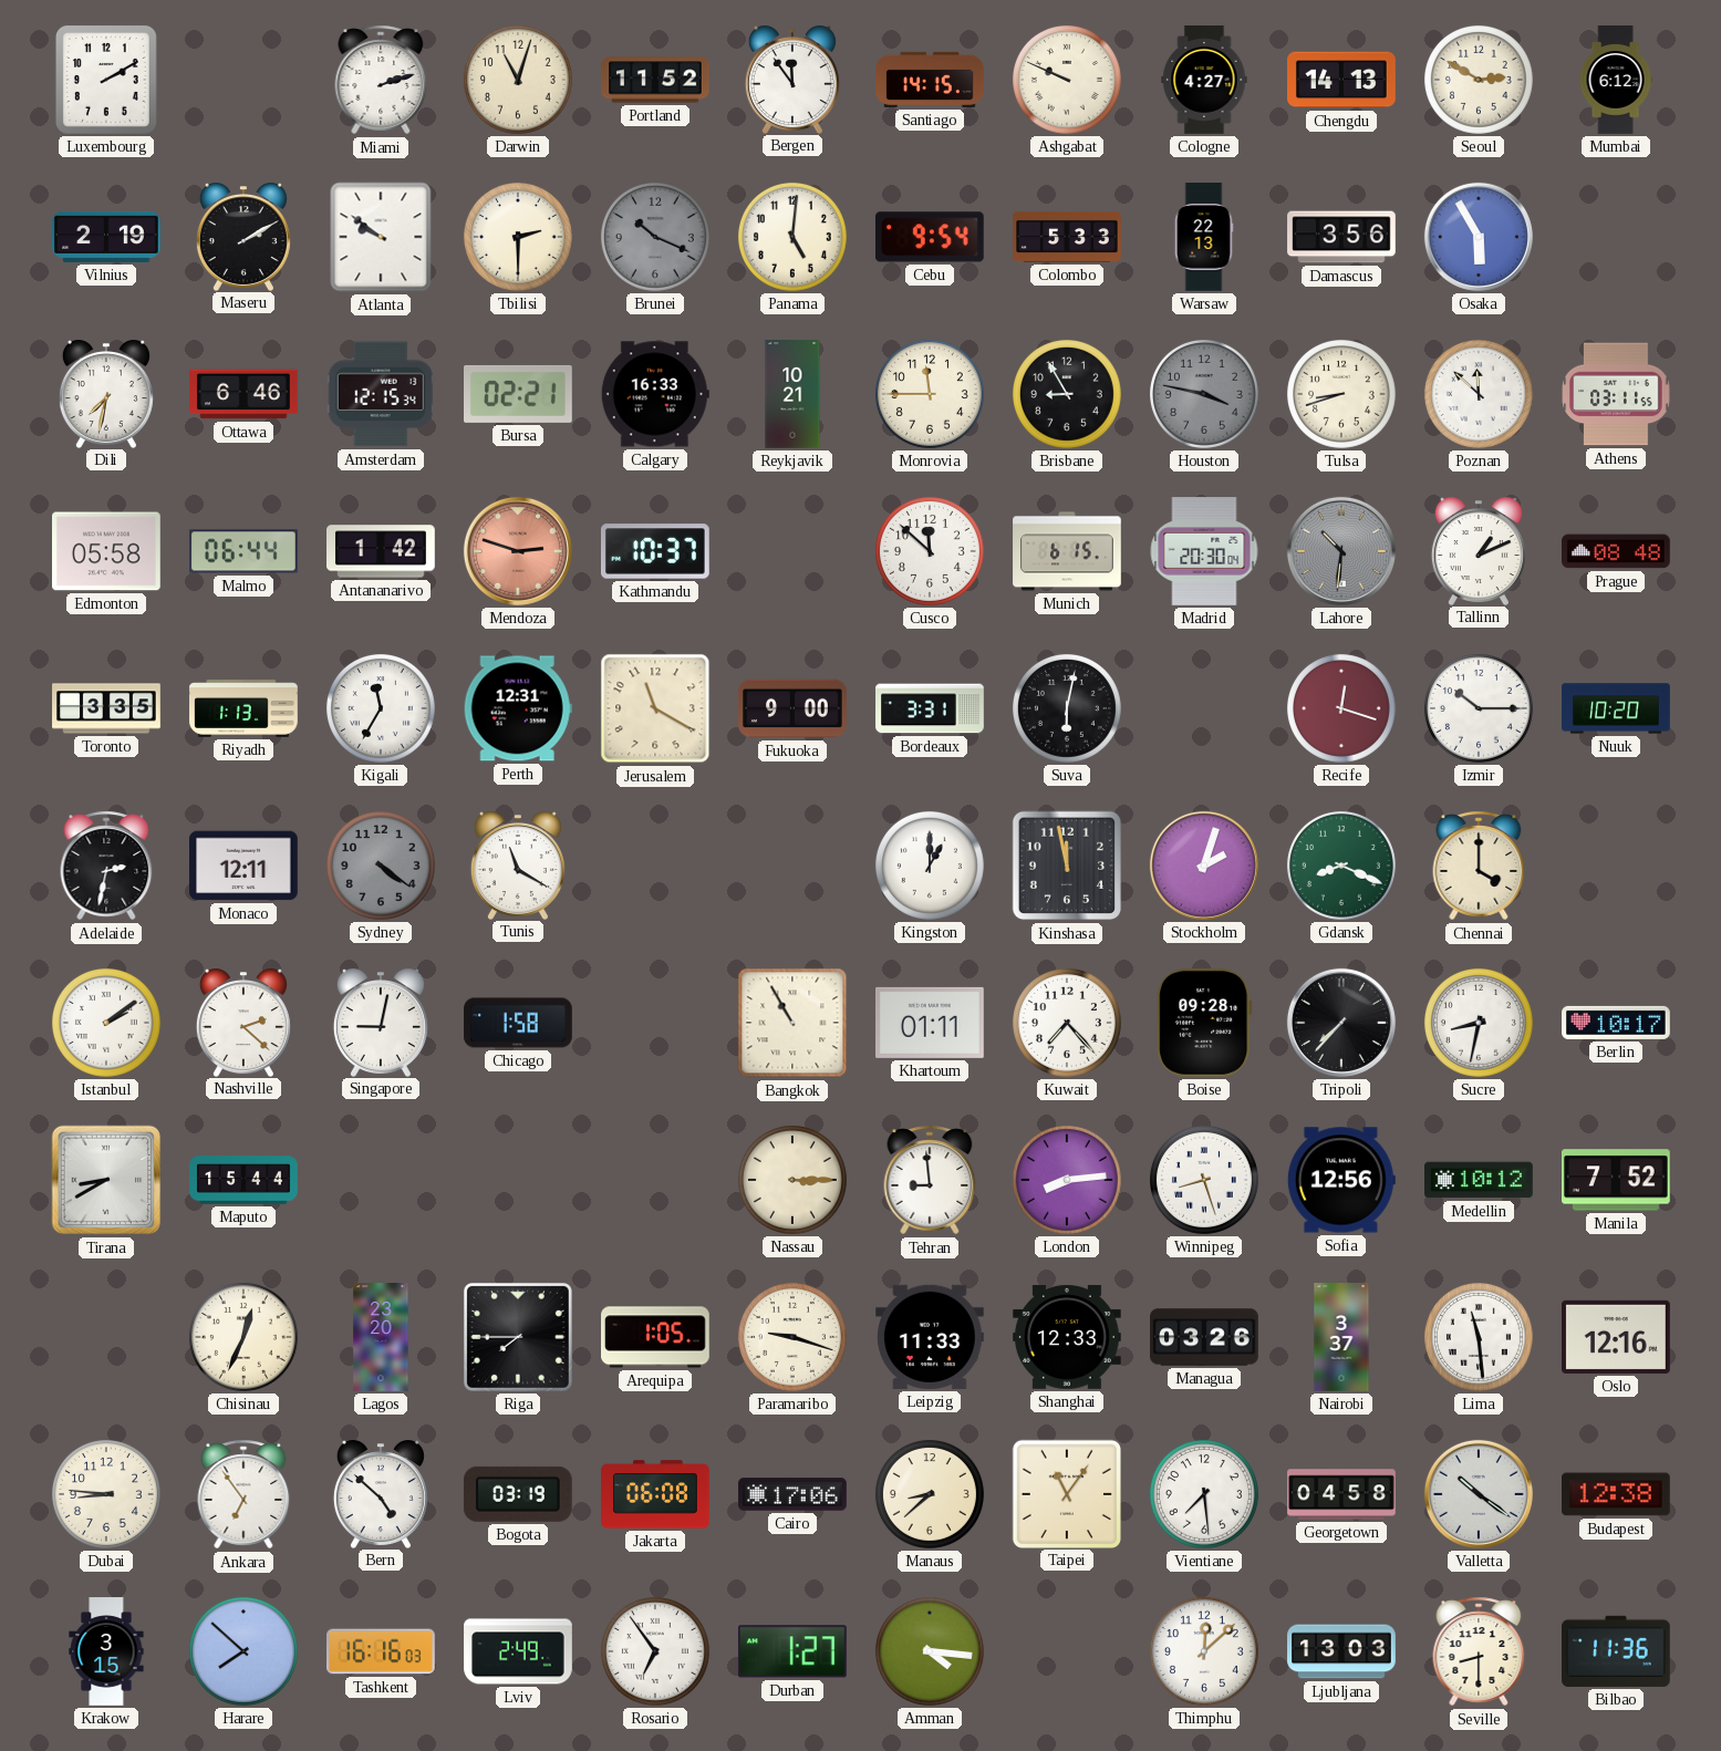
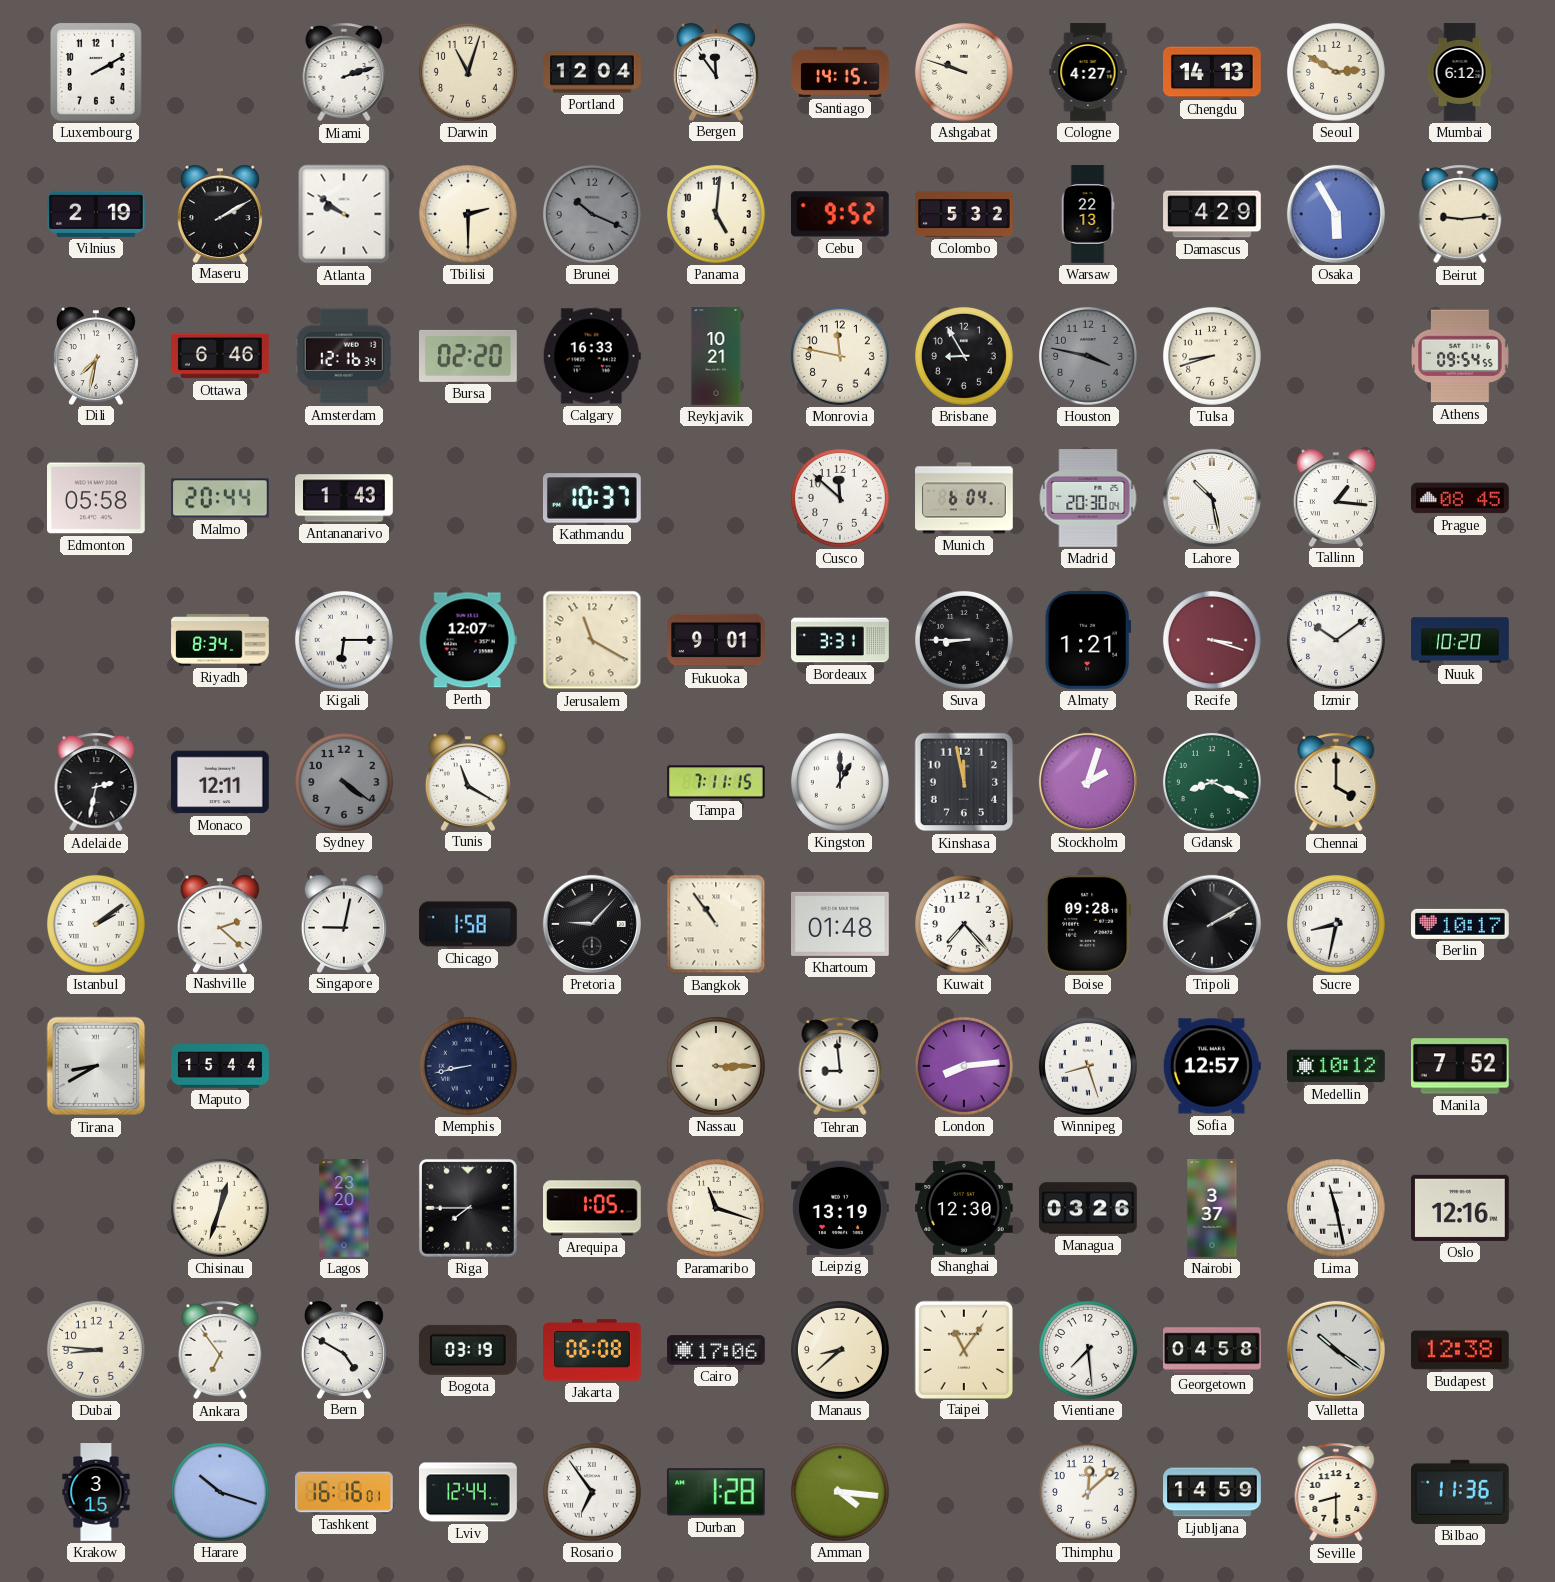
Portland: 11:52 -> 12:04 (592, 72)
Ashgabat: 9:49 -> 9:48 (964, 72)
Cebu: 9:54 -> 9:52 (840, 214)
Colombo: 5:33 -> 5:32 (964, 214)
Damascus: 3:56 -> 4:29 (1212, 214)
Beirut: none -> 9:14 (1460, 214)
Amsterdam: 12:15 -> 12:16 (344, 356)
Bursa: 02:21 -> 02:20 (469, 356)
Monrovia: 11:45 -> 11:47 (840, 356)
Poznan: 11:52 -> none (1479, 394)
Athens: 03:11 -> 09:54 (1460, 356)
Malmo: 06:44 -> 20:44 (221, 498)
Antananarivo: 1:42 -> 1:43 (344, 498)
Mendoza: 2:48 -> none (518, 551)
Munich: 6:15 -> 6:04 (964, 498)
Lahore: 10:31 -> 10:28 (1212, 498)
Lahore dial: grey -> white (1212, 498)
Tallinn: 1:11 -> 1:16 (1336, 498)
Prague: 08:48 -> 08:45 (1461, 498)
Toronto: 3:35 -> none (106, 708)
Riyadh: 1:13 -> 8:34 (220, 641)
Kigali: 11:35 -> 6:15 (344, 640)
Perth: 12:31 -> 12:07 (468, 640)
Fukuoka: 9:00 -> 9:01 (716, 640)
Suva: 6:02 -> 8:45 (964, 640)
Almaty: none -> 1:21 (1088, 640)
Recife: 12:18 -> 3:18 (1212, 640)
Izmir: 10:15 -> 10:09 (1336, 640)
Tampa: none -> 7:11 (717, 782)
Pretoria: none -> 9:07 (592, 924)
Bangkok: 10:55 -> 10:54 (716, 924)
Khartoum: 01:11 -> 01:48 (841, 924)
Tripoli: 7:37 -> 2:10 (1212, 924)
Memphis: none -> 8:43 (468, 1066)
Sofia: 12:56 -> 12:57 (1212, 1066)
Chisinau: 12:34 -> 12:33 (220, 1208)
Paramaribo: 9:18 -> 11:18 (716, 1208)
Leipzig: 11:33 -> 13:19 (841, 1208)
Shanghai: 12:33 -> 12:30 (965, 1208)
Lima: 11:29 -> 11:28 (1336, 1208)
Bern: 4:52 -> 4:50 (344, 1350)
Harare: 7:52 -> 10:18 (220, 1492)
Tashkent: 16:16:03 -> 16:16:01 (345, 1492)
Lviv: 2:49 -> 12:44 (468, 1492)
Durban: 1:27 -> 1:28 (716, 1492)
Ljubljana: 13:03 -> 14:59 (1212, 1492)
